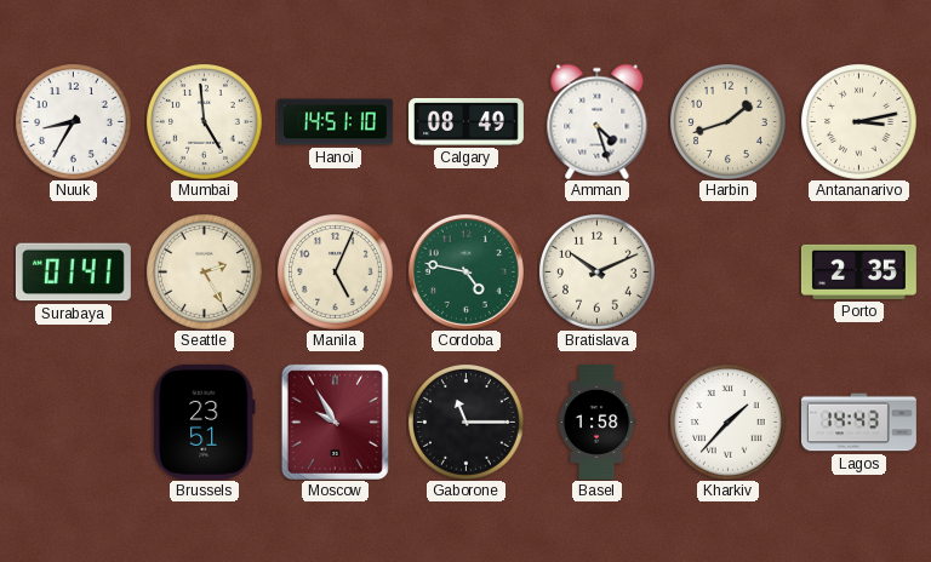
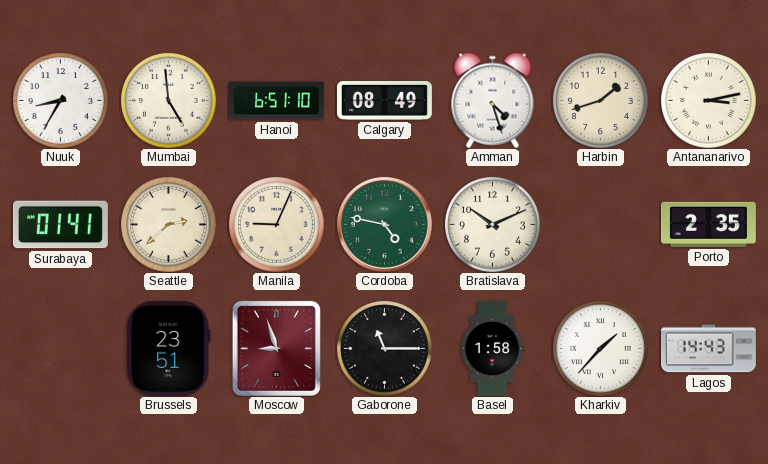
Hanoi: 14:51 -> 6:51 (276, 101)
Seattle: 2:25 -> 2:38 (169, 225)
Manila: 5:04 -> 9:04 (277, 225)
Moscow: 9:55 -> 8:57 (276, 348)
